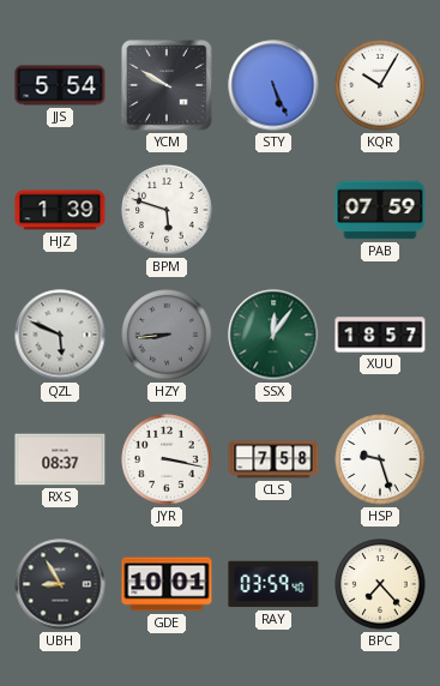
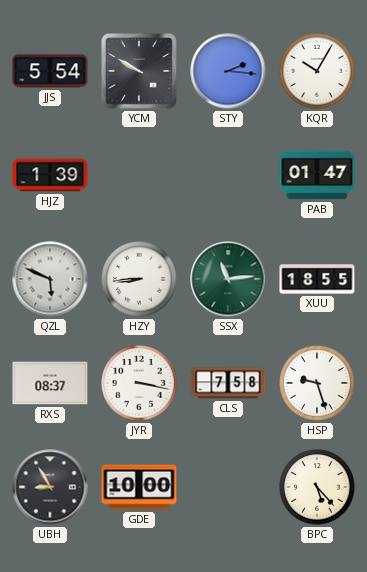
STY: 5:26 -> 2:16 (228, 71)
BPM: 5:48 -> none (167, 210)
PAB: 07:59 -> 01:47 (317, 175)
HZY dial: grey -> white (139, 279)
SSX: 12:06 -> 11:14 (228, 279)
XUU: 18:57 -> 18:55 (317, 279)
GDE: 10:01 -> 10:00 (139, 487)
RAY: 03:59 -> none (273, 584)
BPC: 7:23 -> 5:23 (317, 487)
